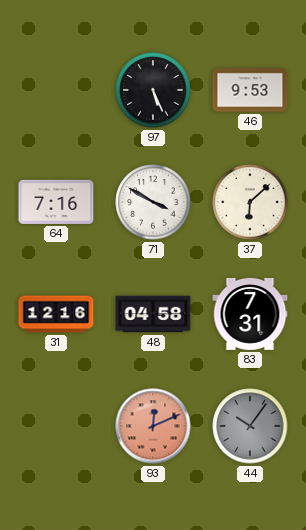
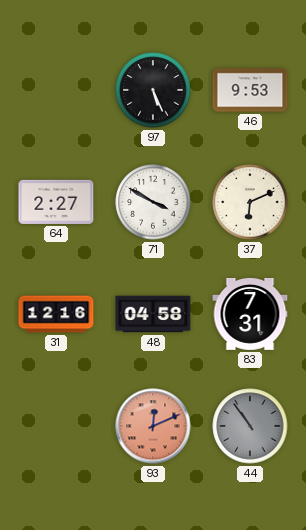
64: 7:16 -> 2:27 (56, 202)
37: 6:08 -> 6:11 (250, 202)
44: 10:06 -> 10:54 (250, 426)
